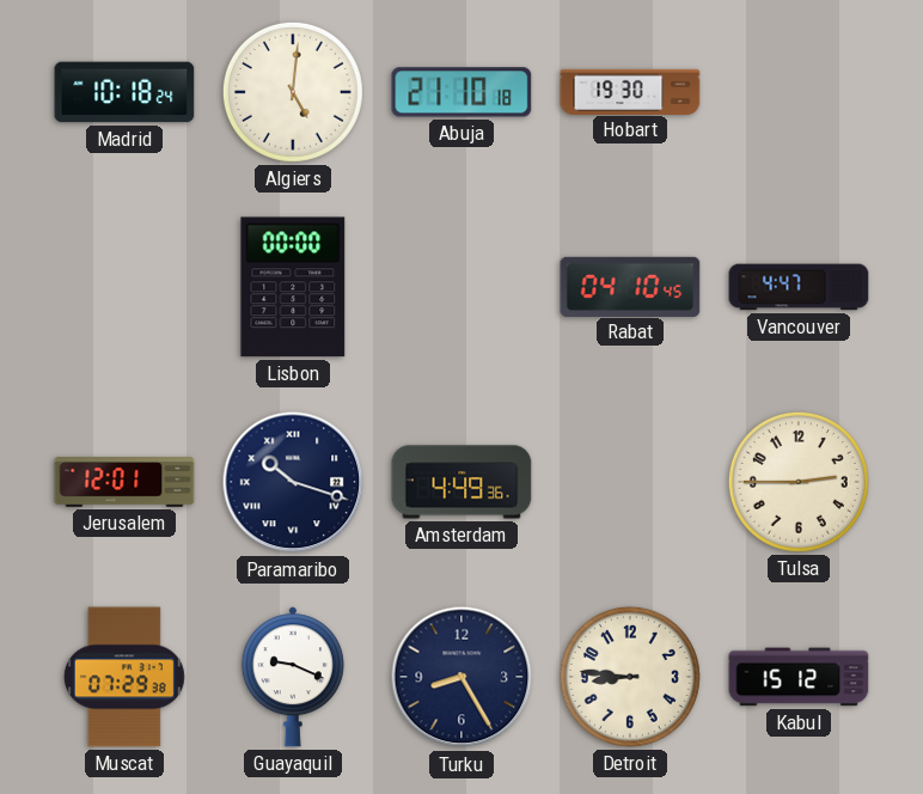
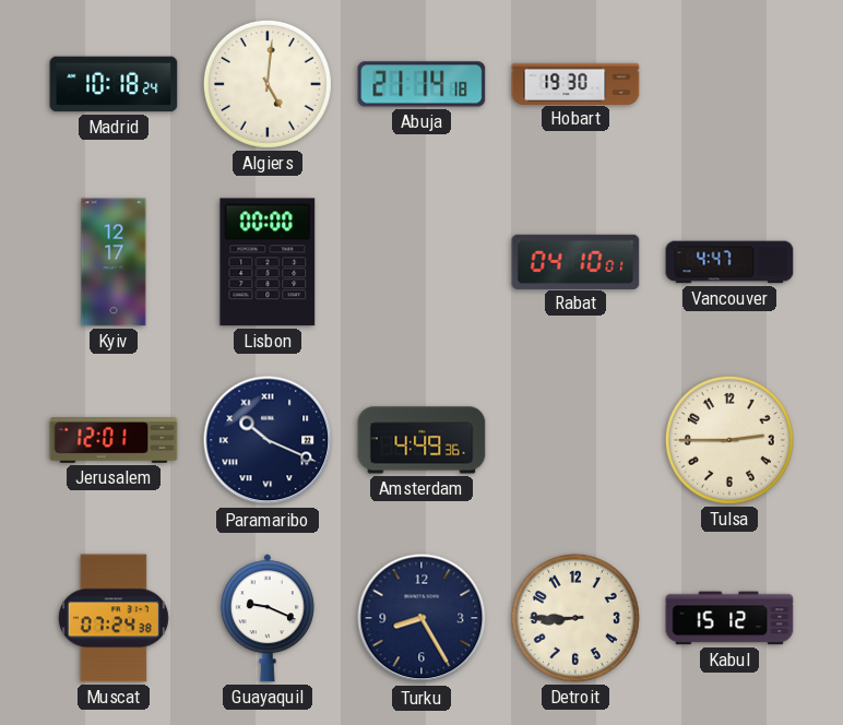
Abuja: 21:10 -> 21:14 (422, 84)
Kyiv: none -> 12:17 (114, 262)
Rabat: 04:10:45 -> 04:10:01 (575, 261)
Paramaribo: 10:18 -> 10:19 (268, 440)
Muscat: 07:29 -> 07:24 (114, 618)
Detroit: 8:46 -> 8:45 (575, 618)
